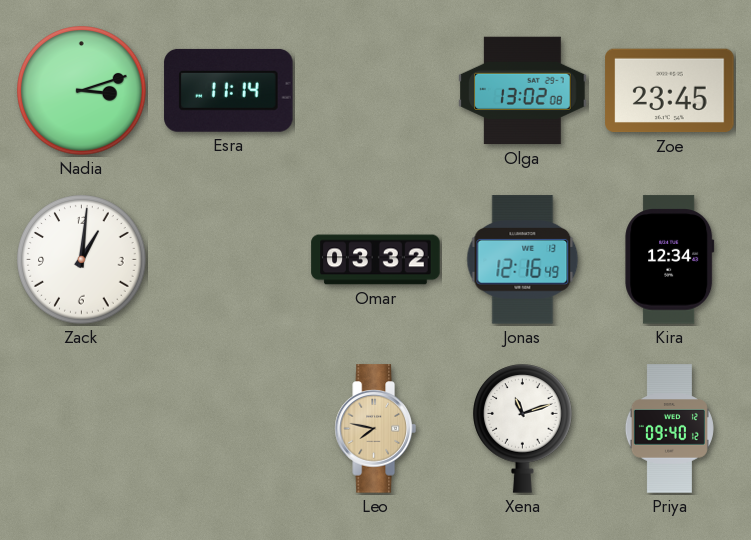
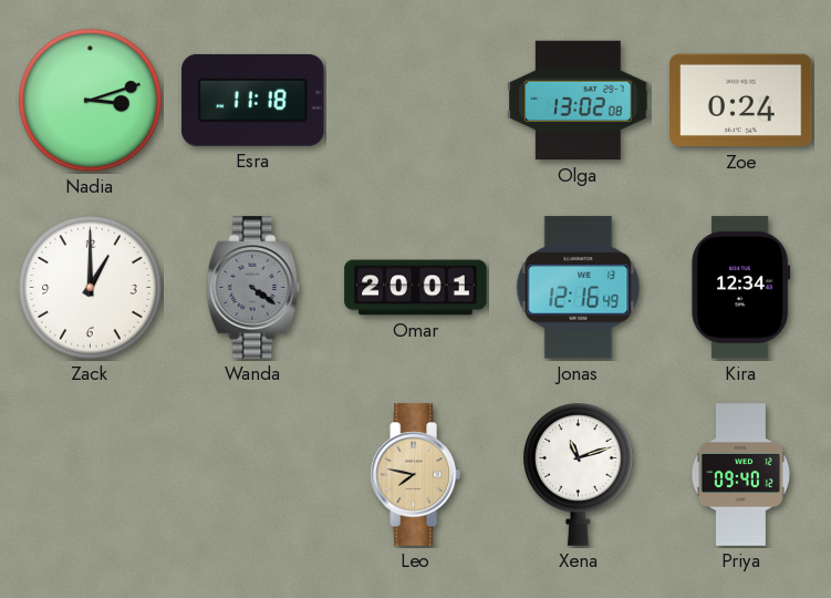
Esra: 11:14 -> 11:18 (253, 100)
Zoe: 23:45 -> 0:24 (741, 101)
Zack: 1:01 -> 1:00 (91, 288)
Wanda: none -> 4:21 (253, 288)
Omar: 03:32 -> 20:01 (416, 288)
